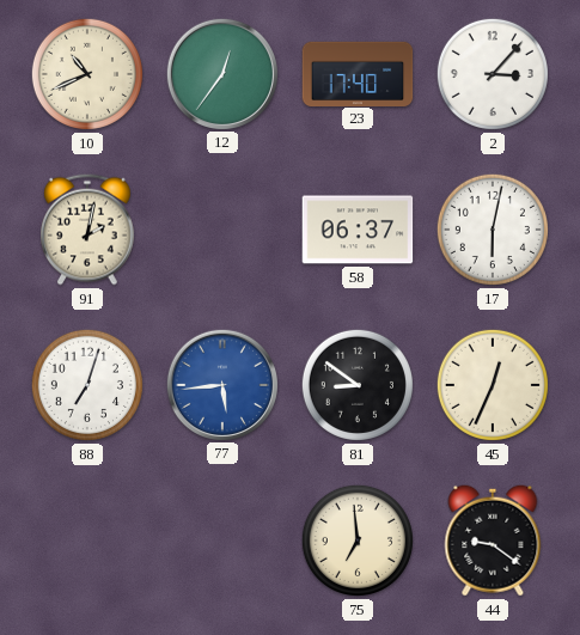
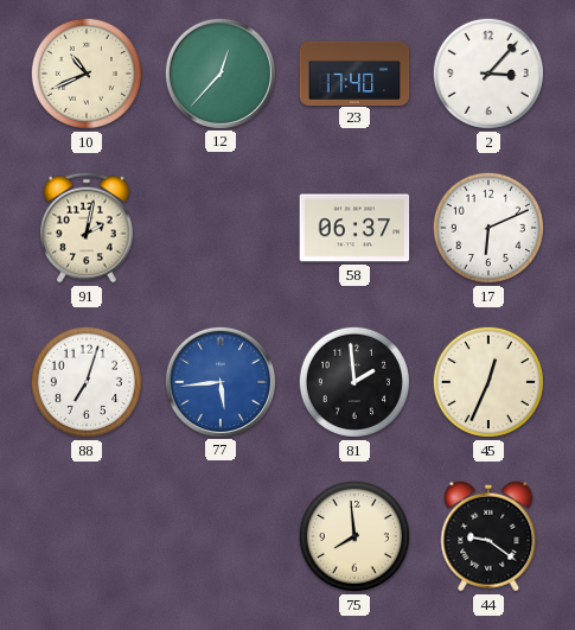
12: 12:36 -> 12:37 (219, 72)
17: 6:02 -> 6:11 (488, 228)
81: 8:51 -> 1:59 (354, 382)
75: 6:59 -> 7:59 (354, 536)
